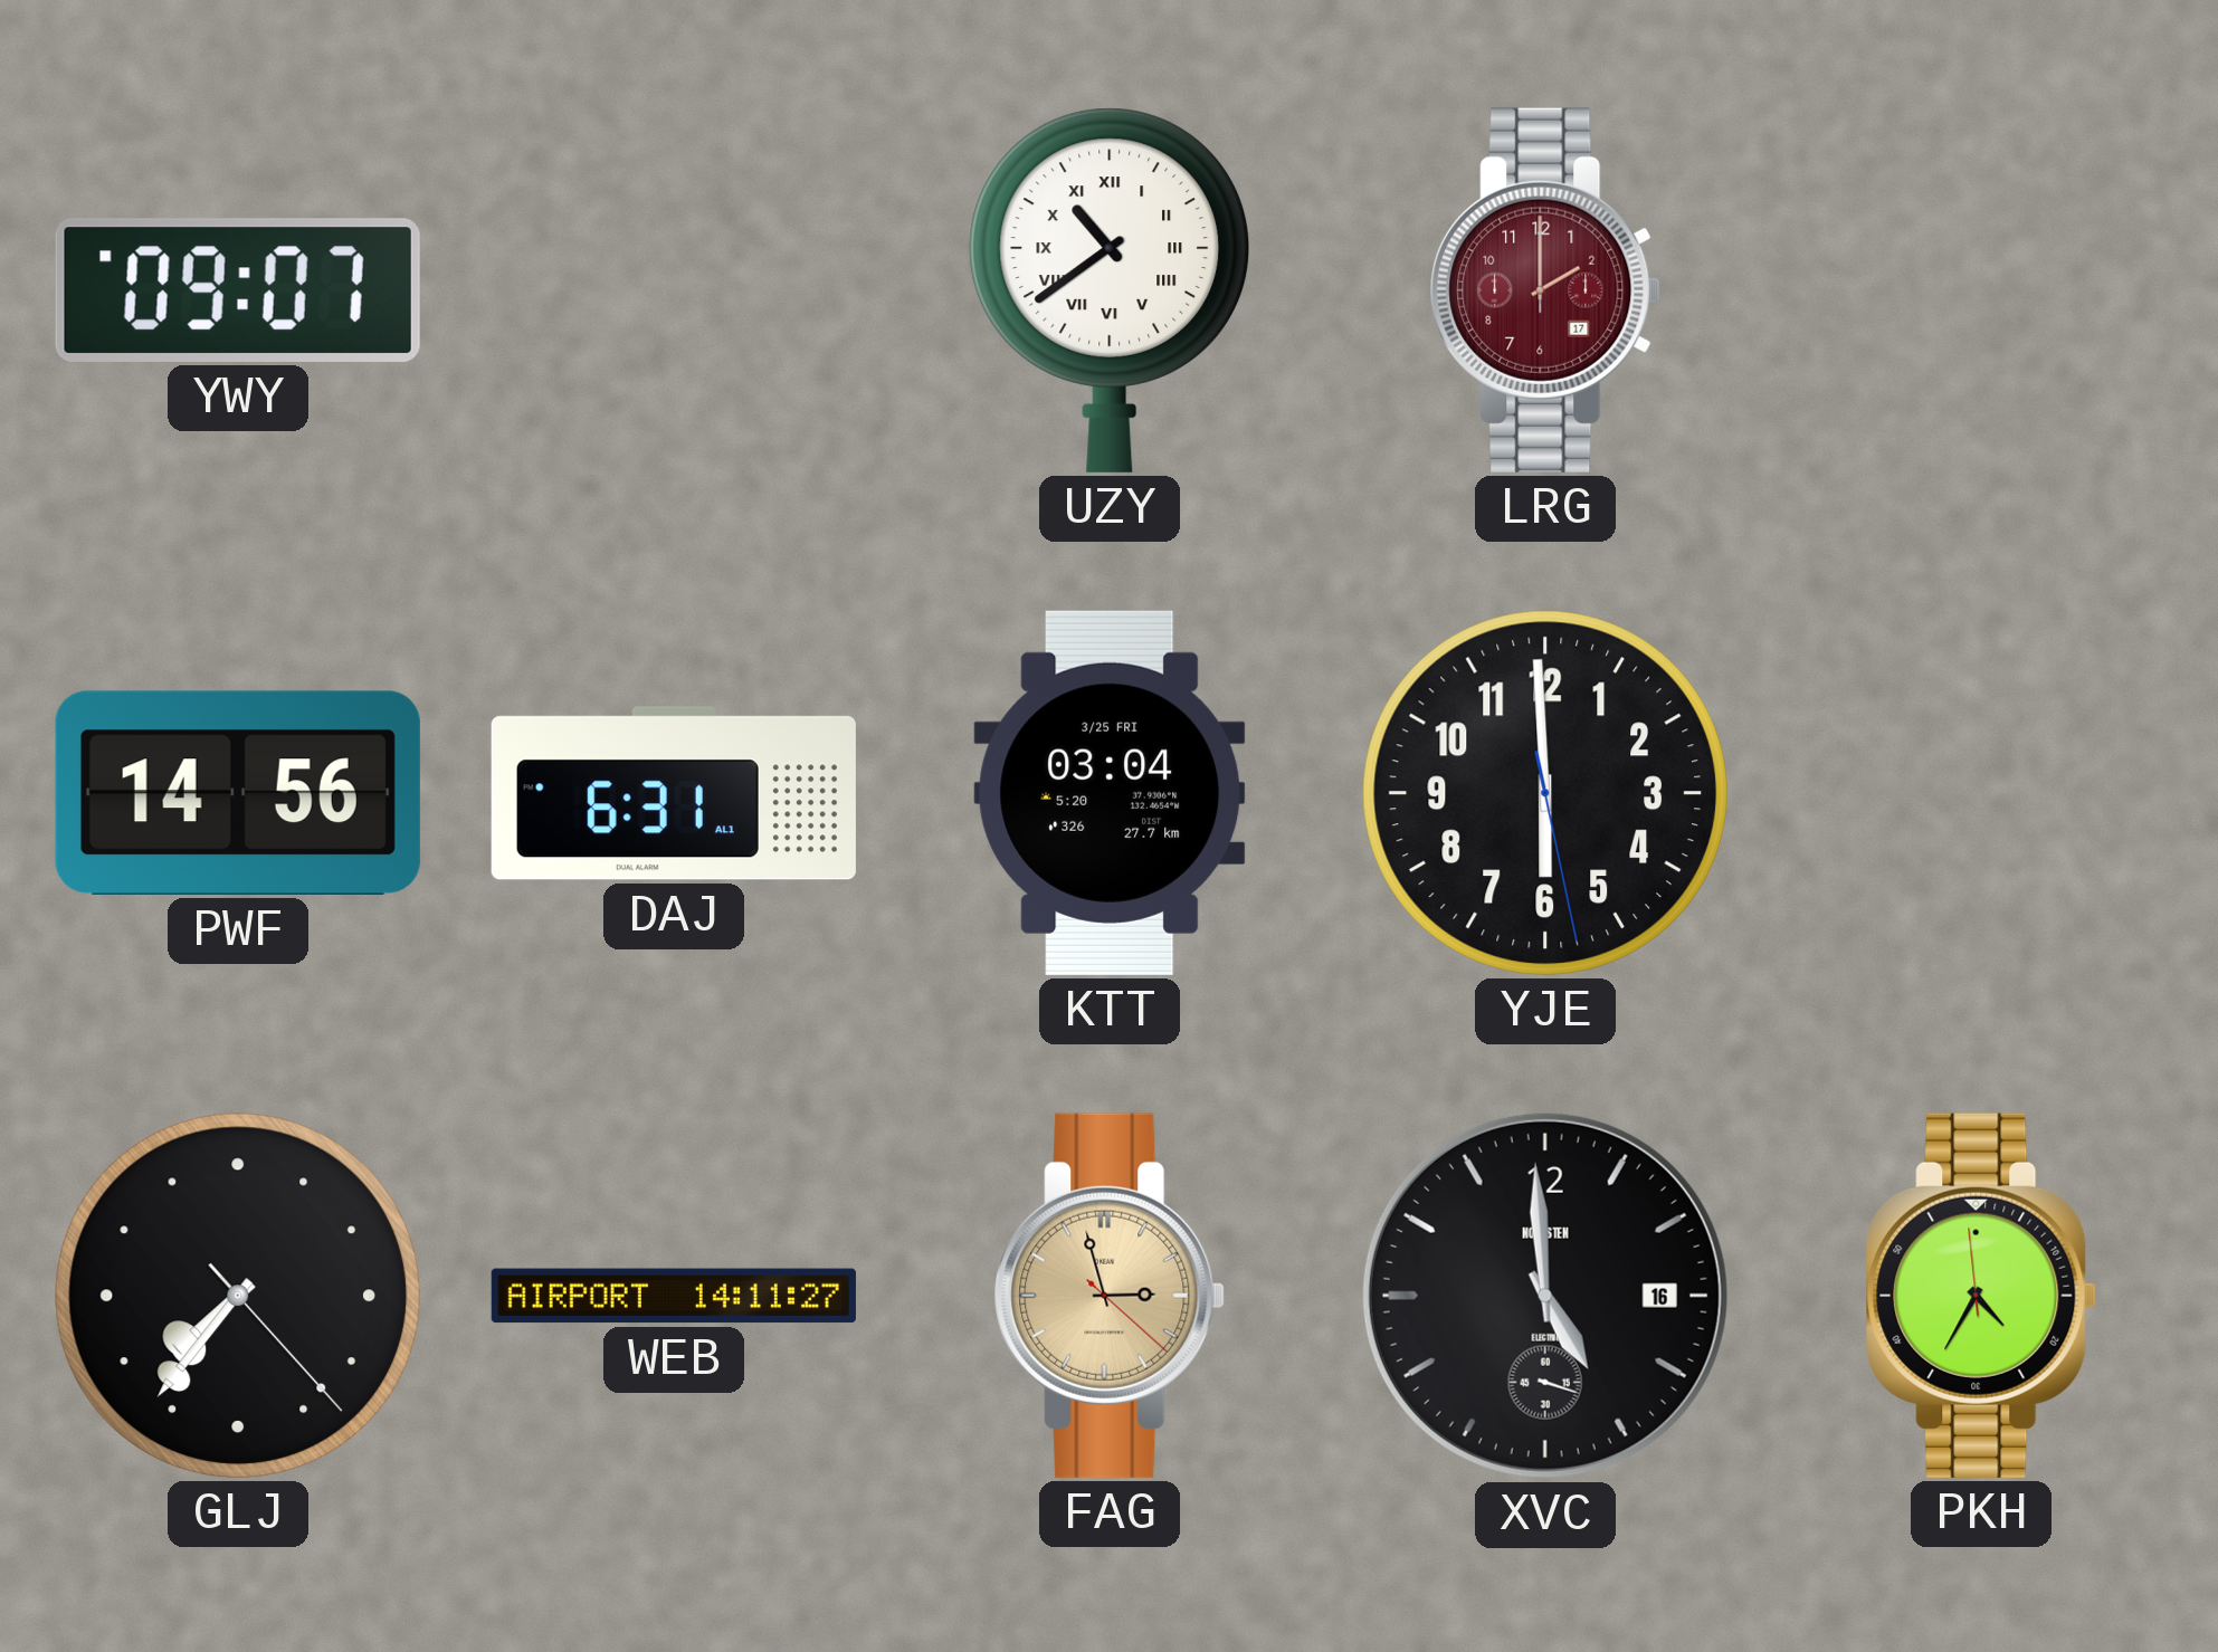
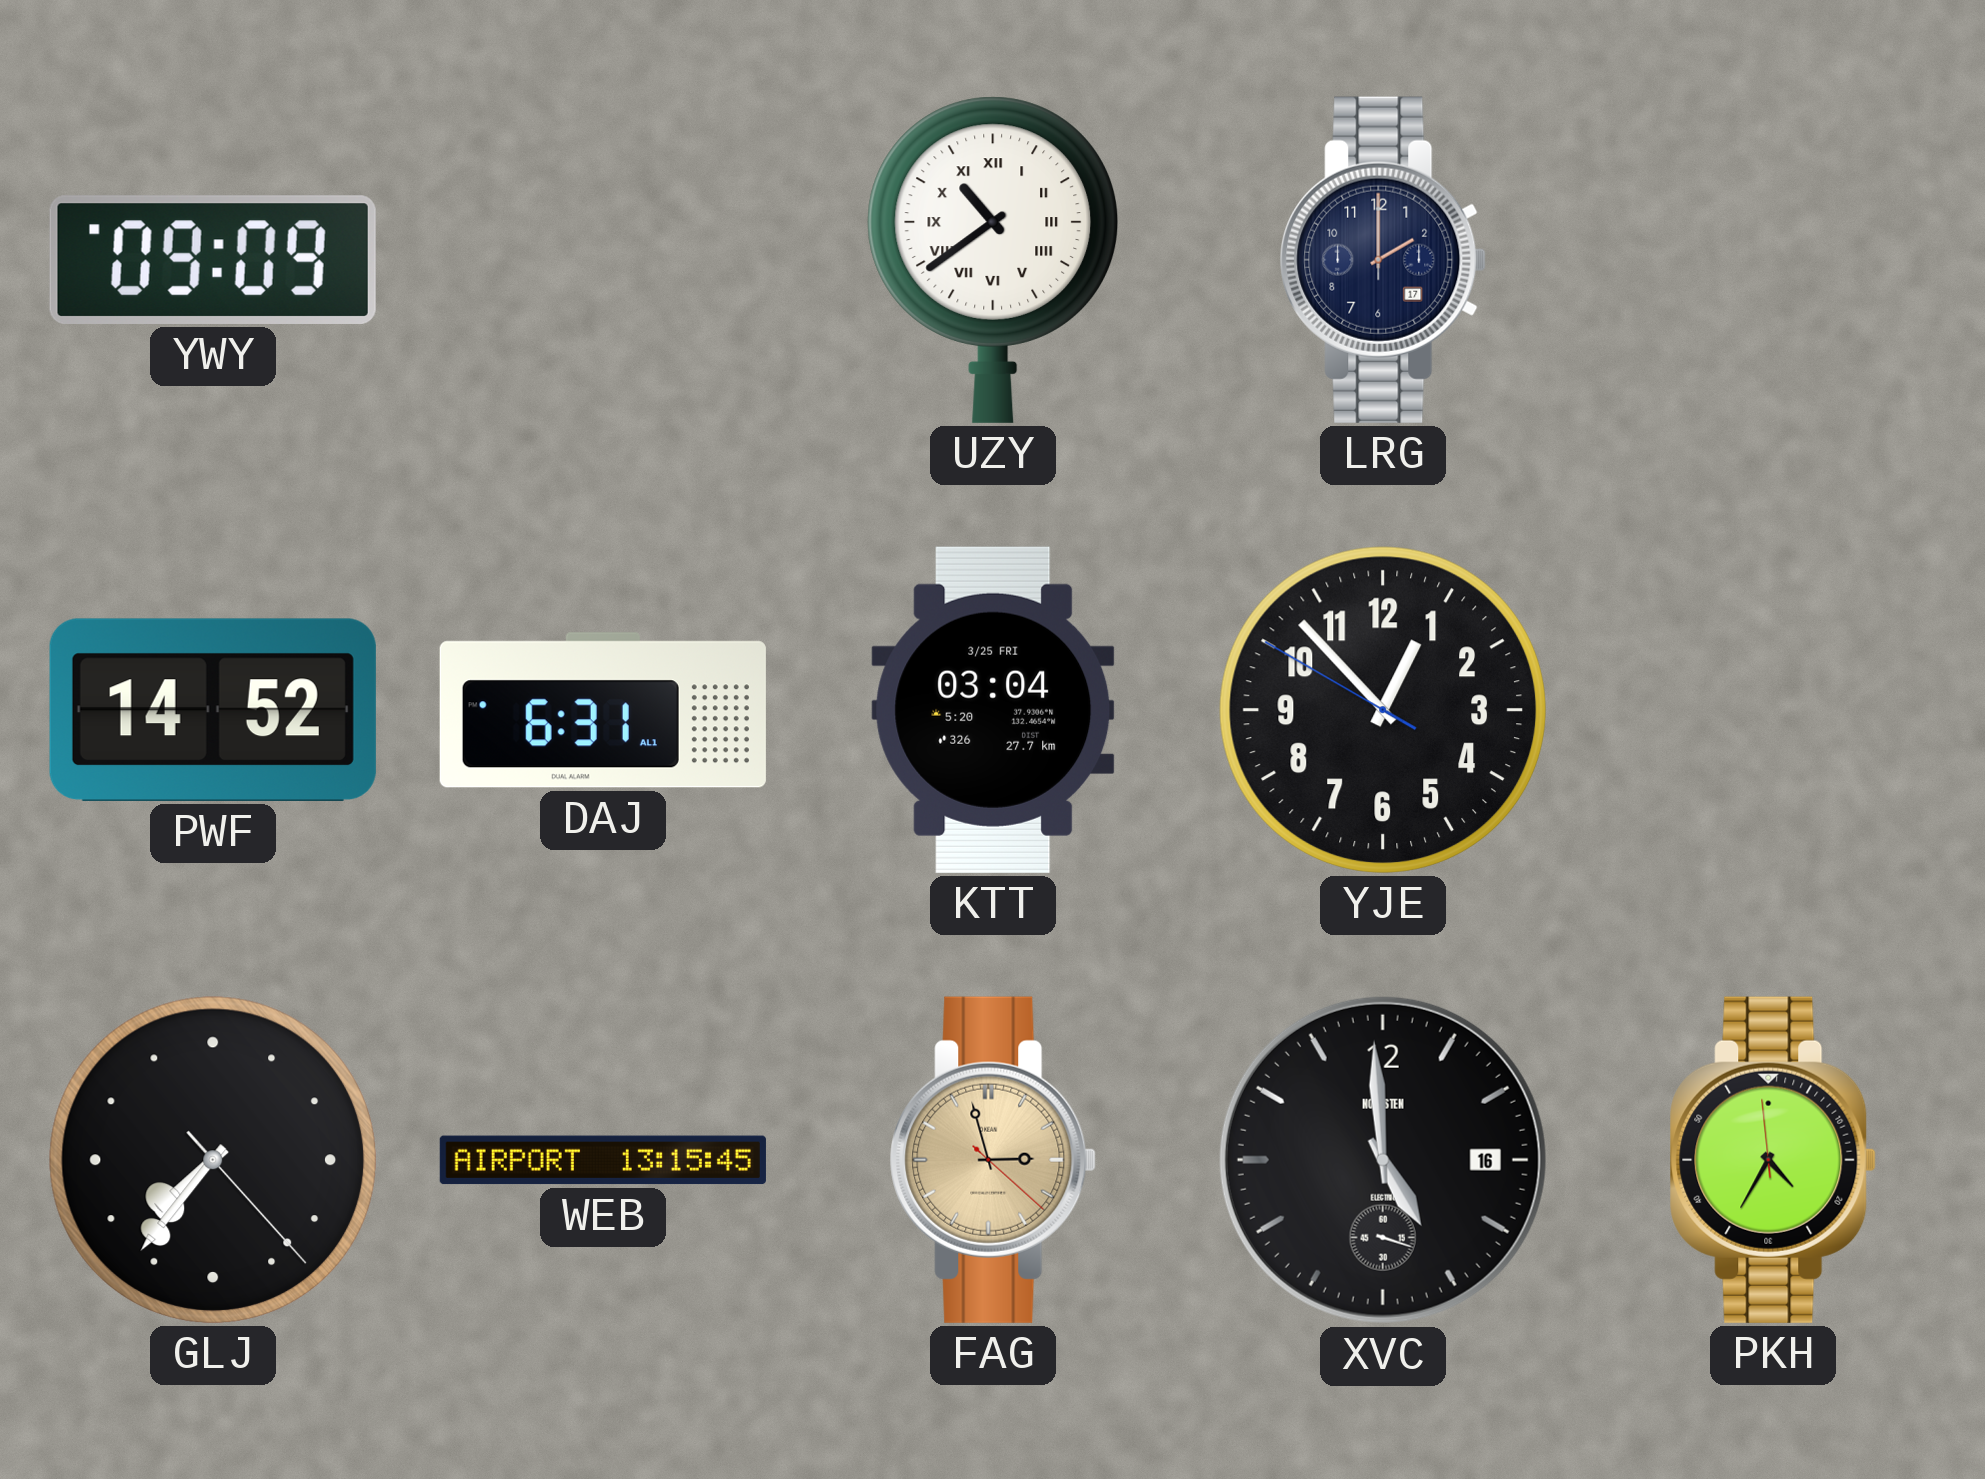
YWY: 09:07 -> 09:09 (213, 260)
LRG dial: burgundy -> navy (1383, 260)
PWF: 14:56 -> 14:52 (213, 710)
YJE: 5:59 -> 12:52 (1383, 710)
WEB: 14:11 -> 13:15 (603, 1160)
